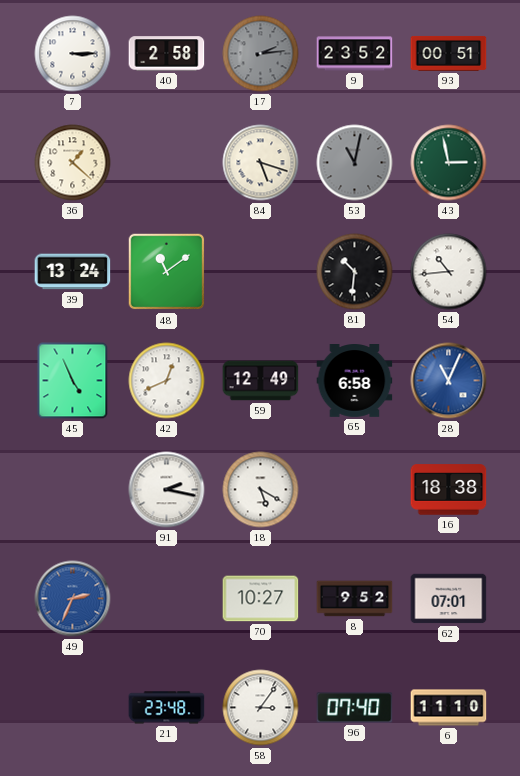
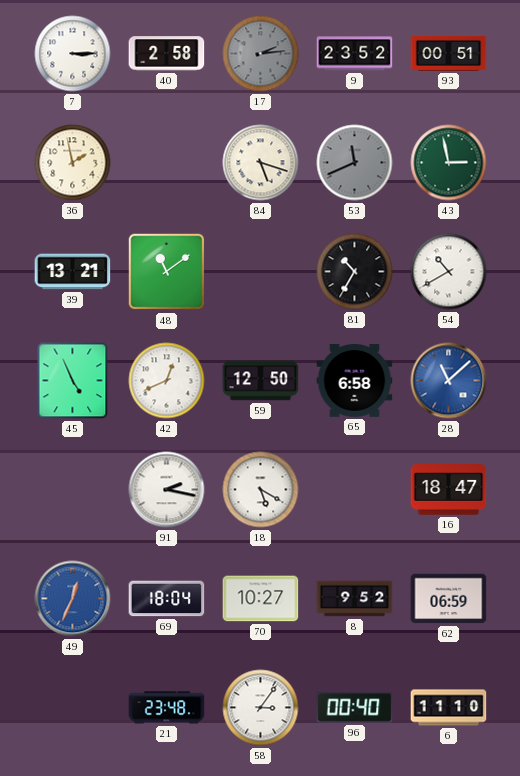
36: 1:22 -> 1:58 (73, 163)
53: 11:02 -> 11:41 (355, 163)
39: 13:24 -> 13:21 (73, 272)
81: 10:31 -> 10:35 (355, 272)
54: 10:44 -> 10:40 (449, 272)
59: 12:49 -> 12:50 (261, 381)
28: 11:04 -> 11:08 (449, 381)
16: 18:38 -> 18:47 (449, 490)
49: 2:34 -> 12:34 (73, 599)
69: none -> 18:04 (167, 599)
62: 07:01 -> 06:59 (449, 599)
96: 07:40 -> 00:40 (355, 708)
